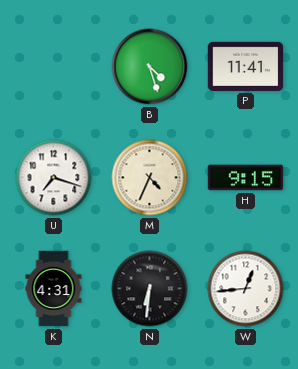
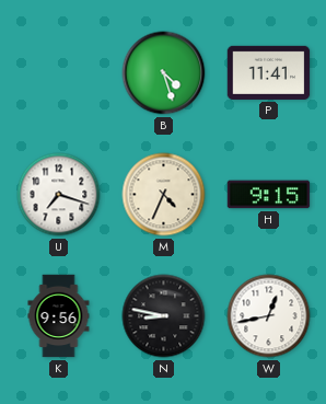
K: 4:31 -> 9:56 (59, 316)
N: 6:31 -> 8:47 (164, 316)
W: 12:44 -> 12:43 (269, 316)
